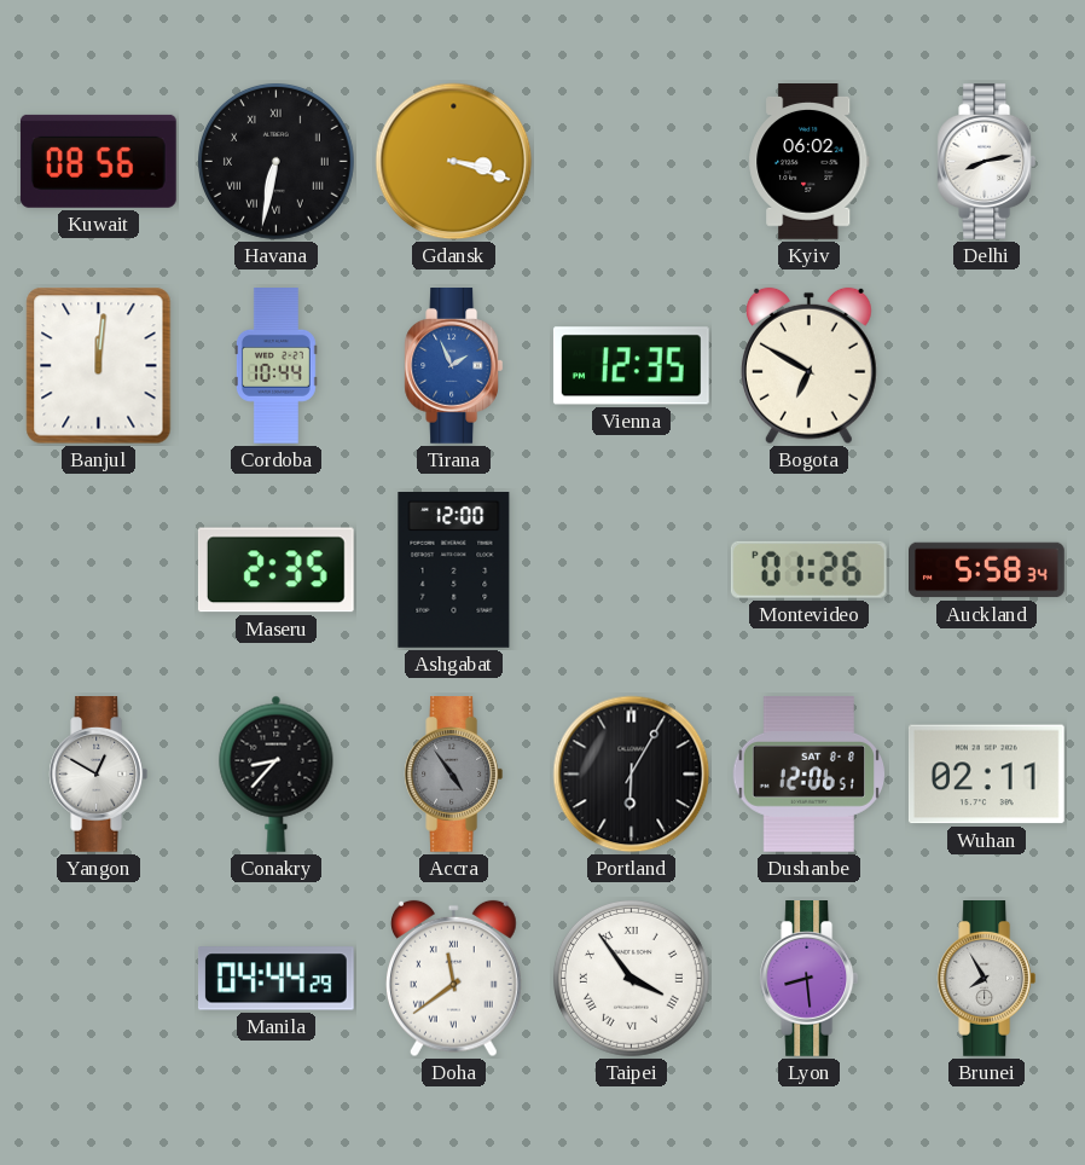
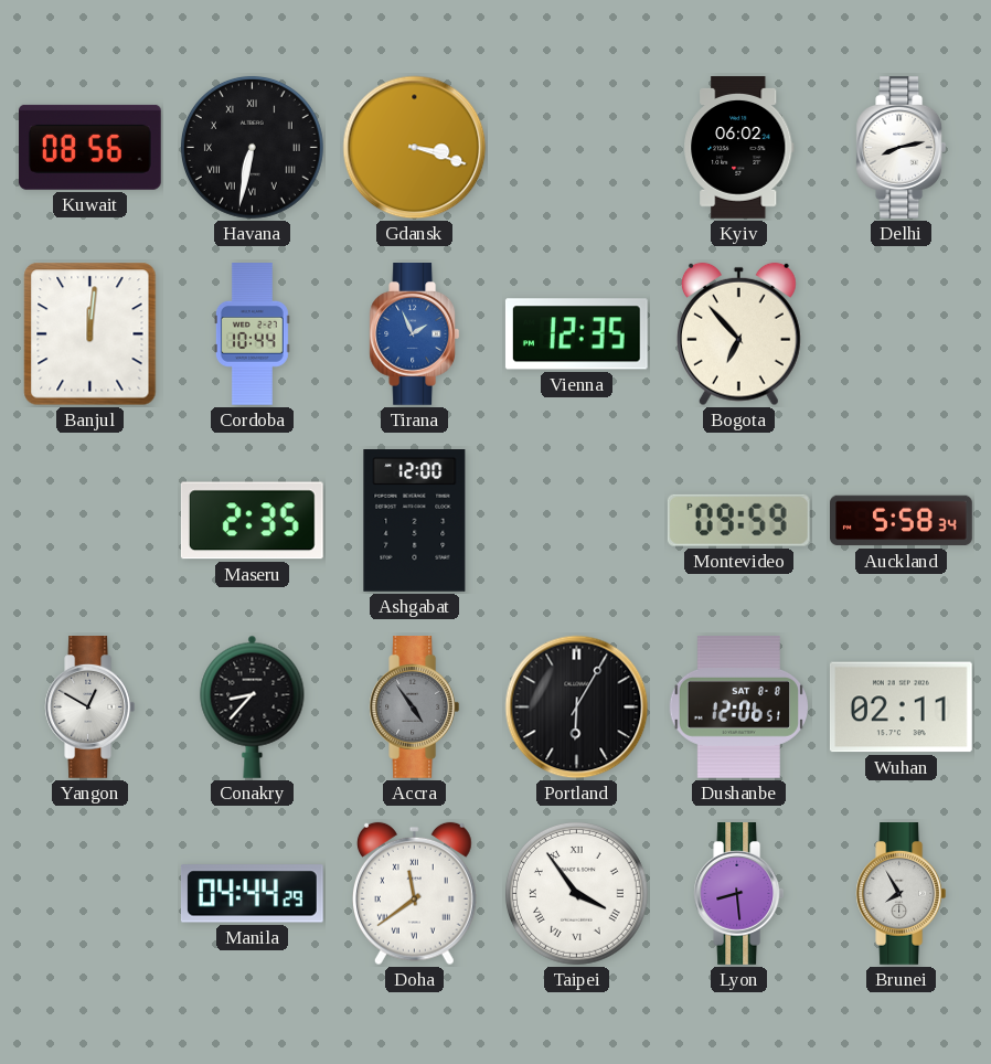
Bogota: 6:50 -> 6:53 (738, 334)
Montevideo: 01:26 -> 09:59 (738, 520)
